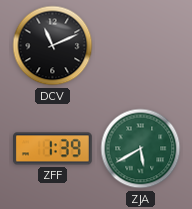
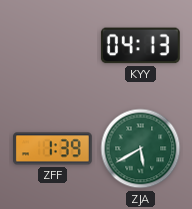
DCV: 11:11 -> none (53, 46)
KYY: none -> 04:13 (140, 46)
